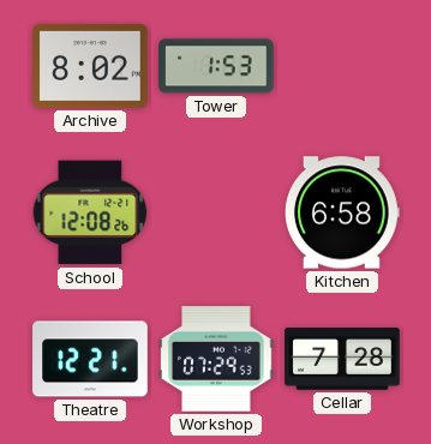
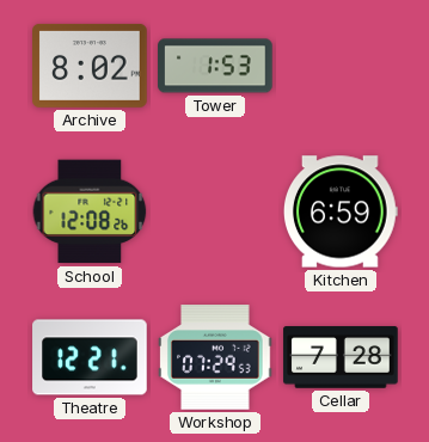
Kitchen: 6:58 -> 6:59 (342, 211)
